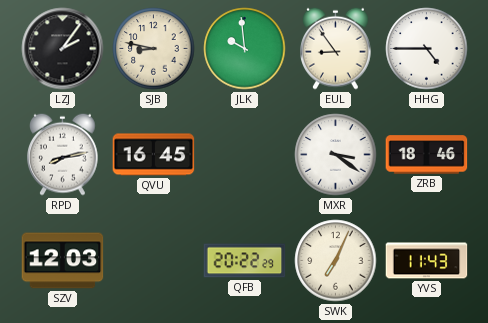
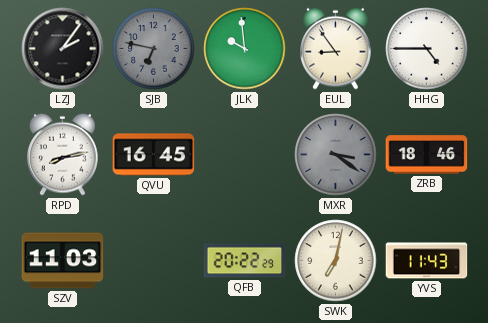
SJB: 8:47 -> 6:47 (154, 49)
SJB dial: cream -> grey (154, 49)
MXR dial: white -> grey (336, 155)
SZV: 12:03 -> 11:03 (63, 261)
SWK: 7:04 -> 7:02 (336, 261)
